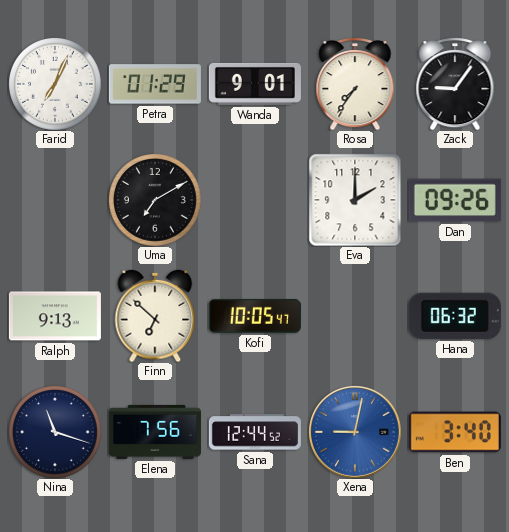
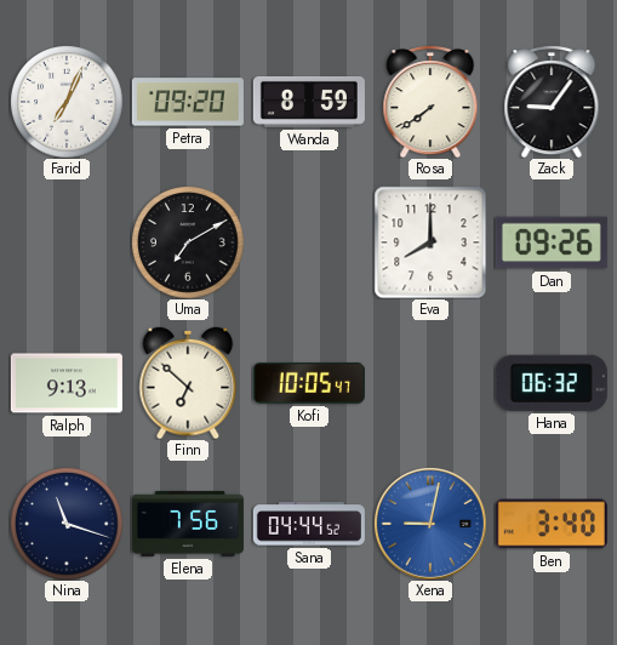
Petra: 01:29 -> 09:20 (188, 102)
Wanda: 9:01 -> 8:59 (309, 102)
Rosa: 7:36 -> 7:39 (430, 102)
Eva: 2:00 -> 8:00 (430, 242)
Sana: 12:44 -> 04:44 (309, 524)
